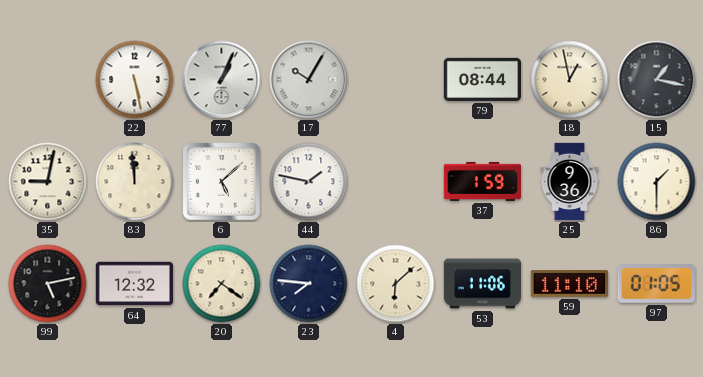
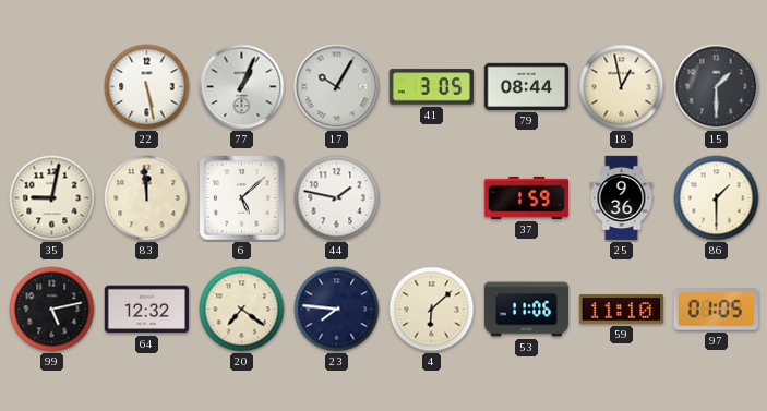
41: none -> 3:05 (431, 87)
15: 1:17 -> 1:30 (717, 87)
